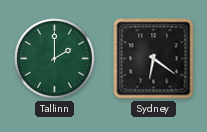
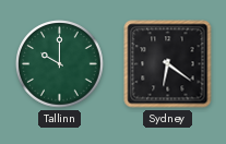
Tallinn: 2:00 -> 10:00 (60, 64)
